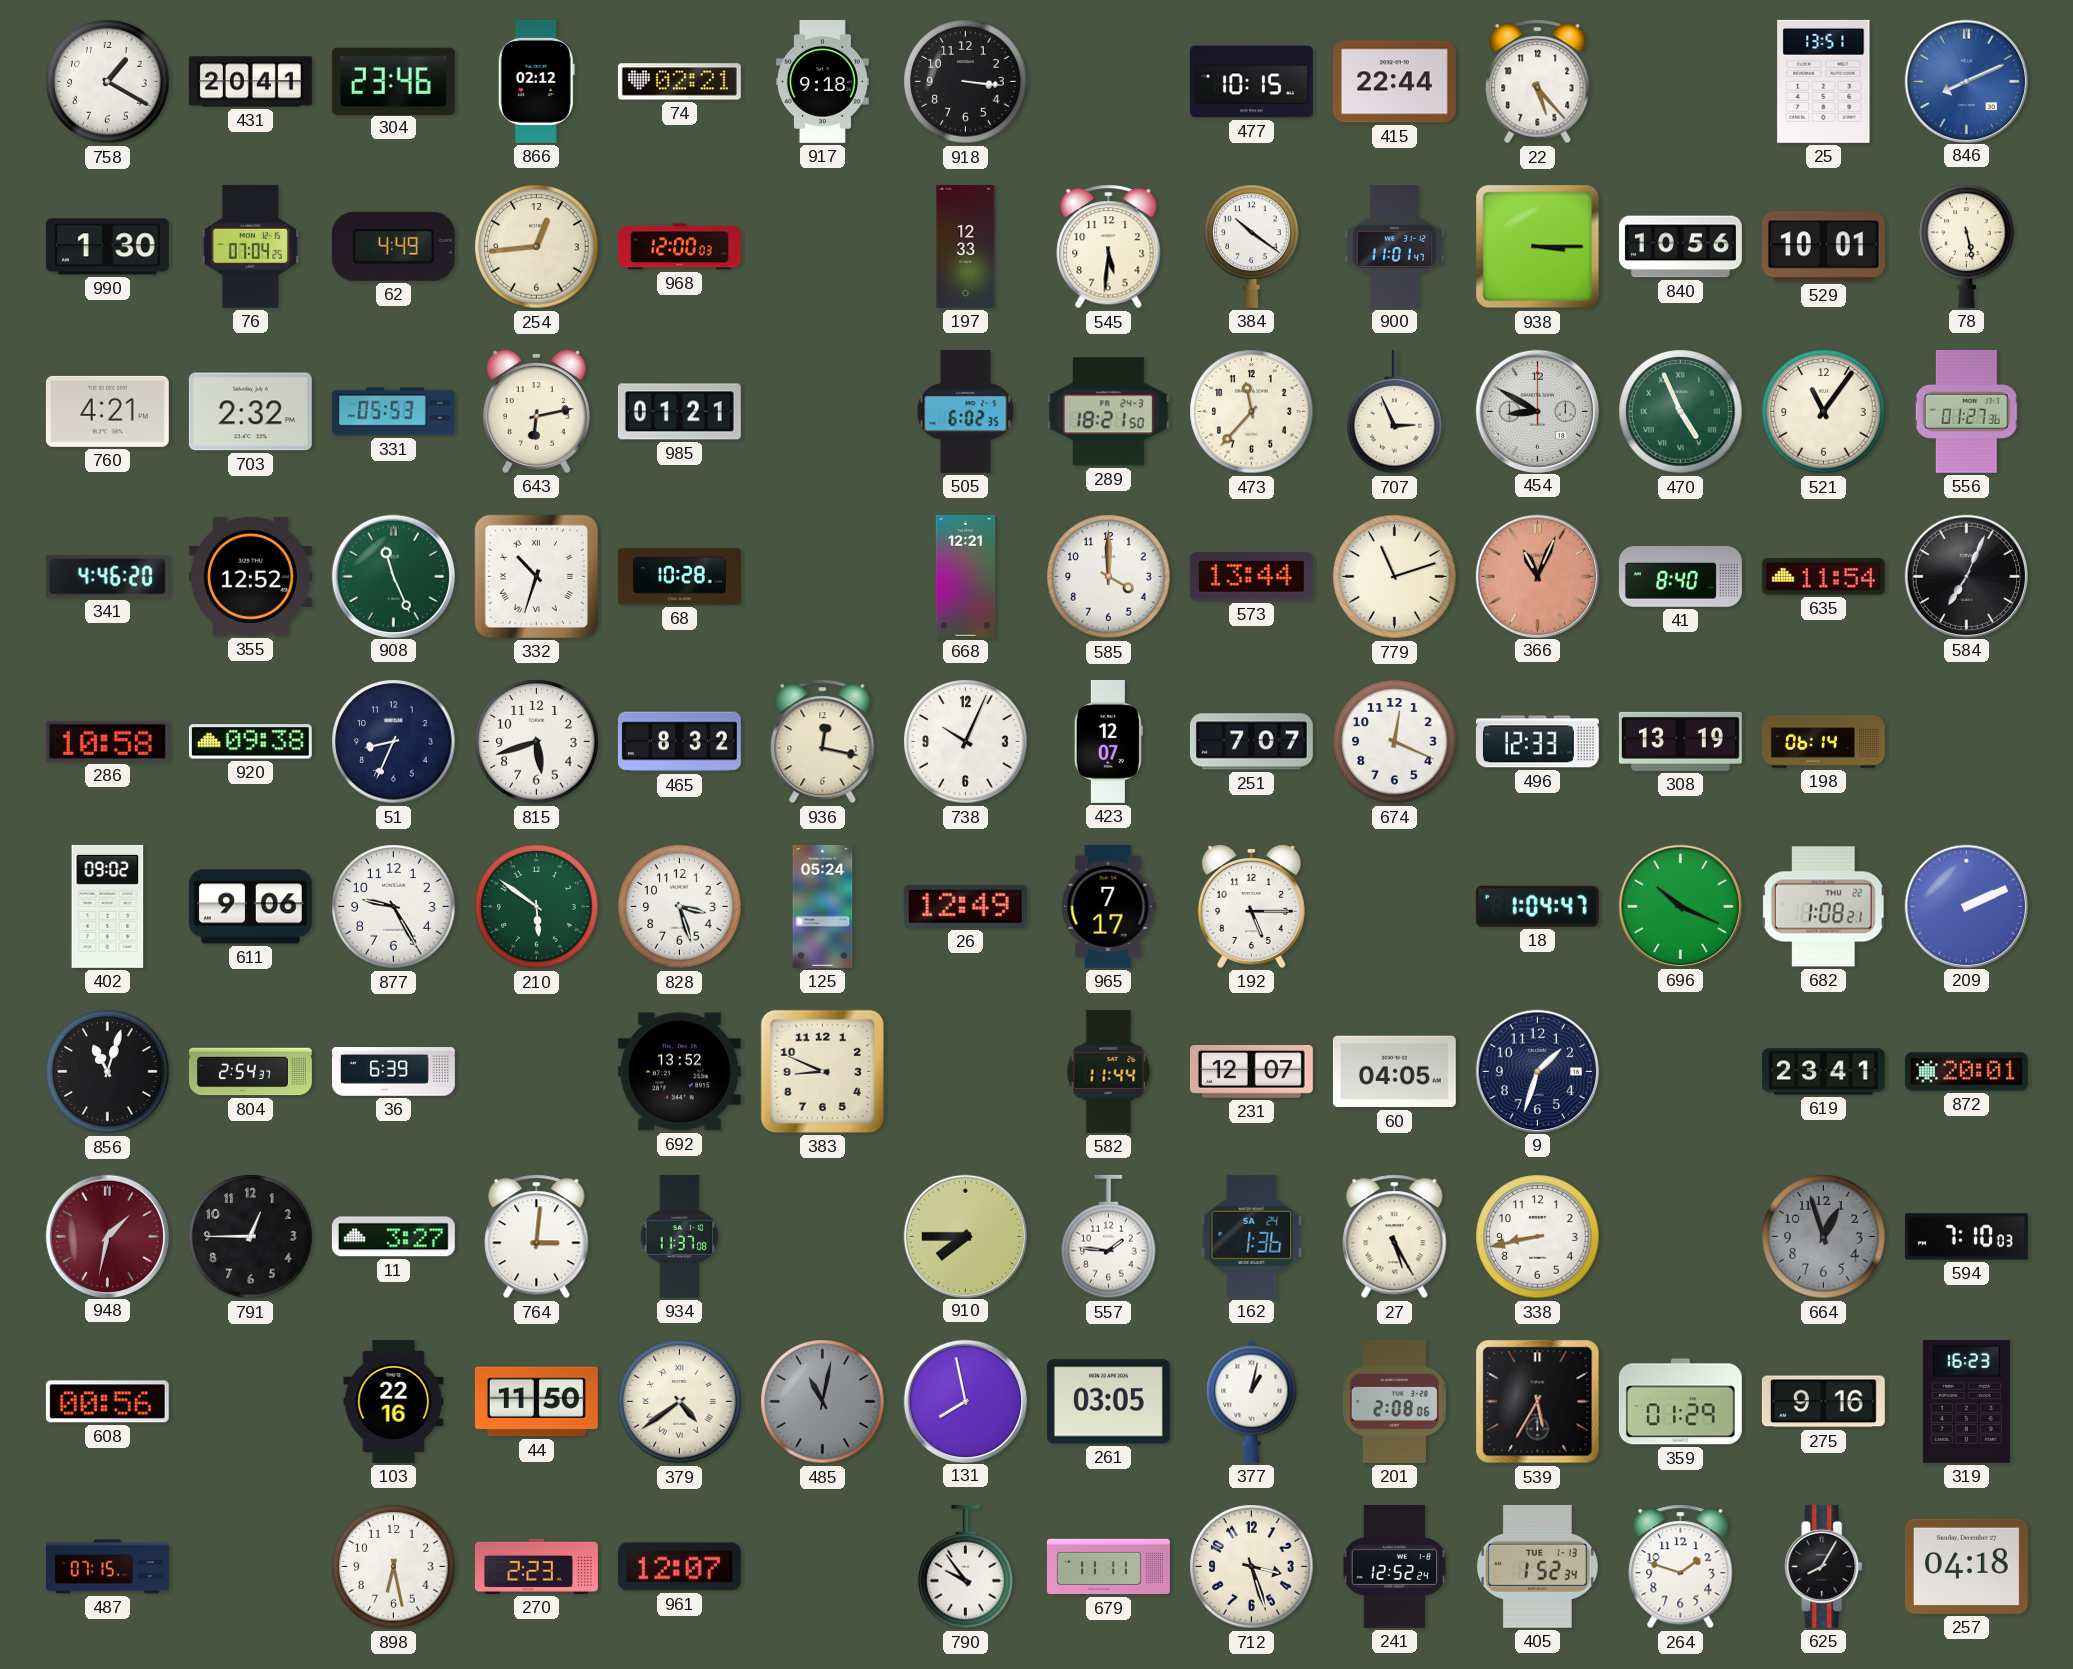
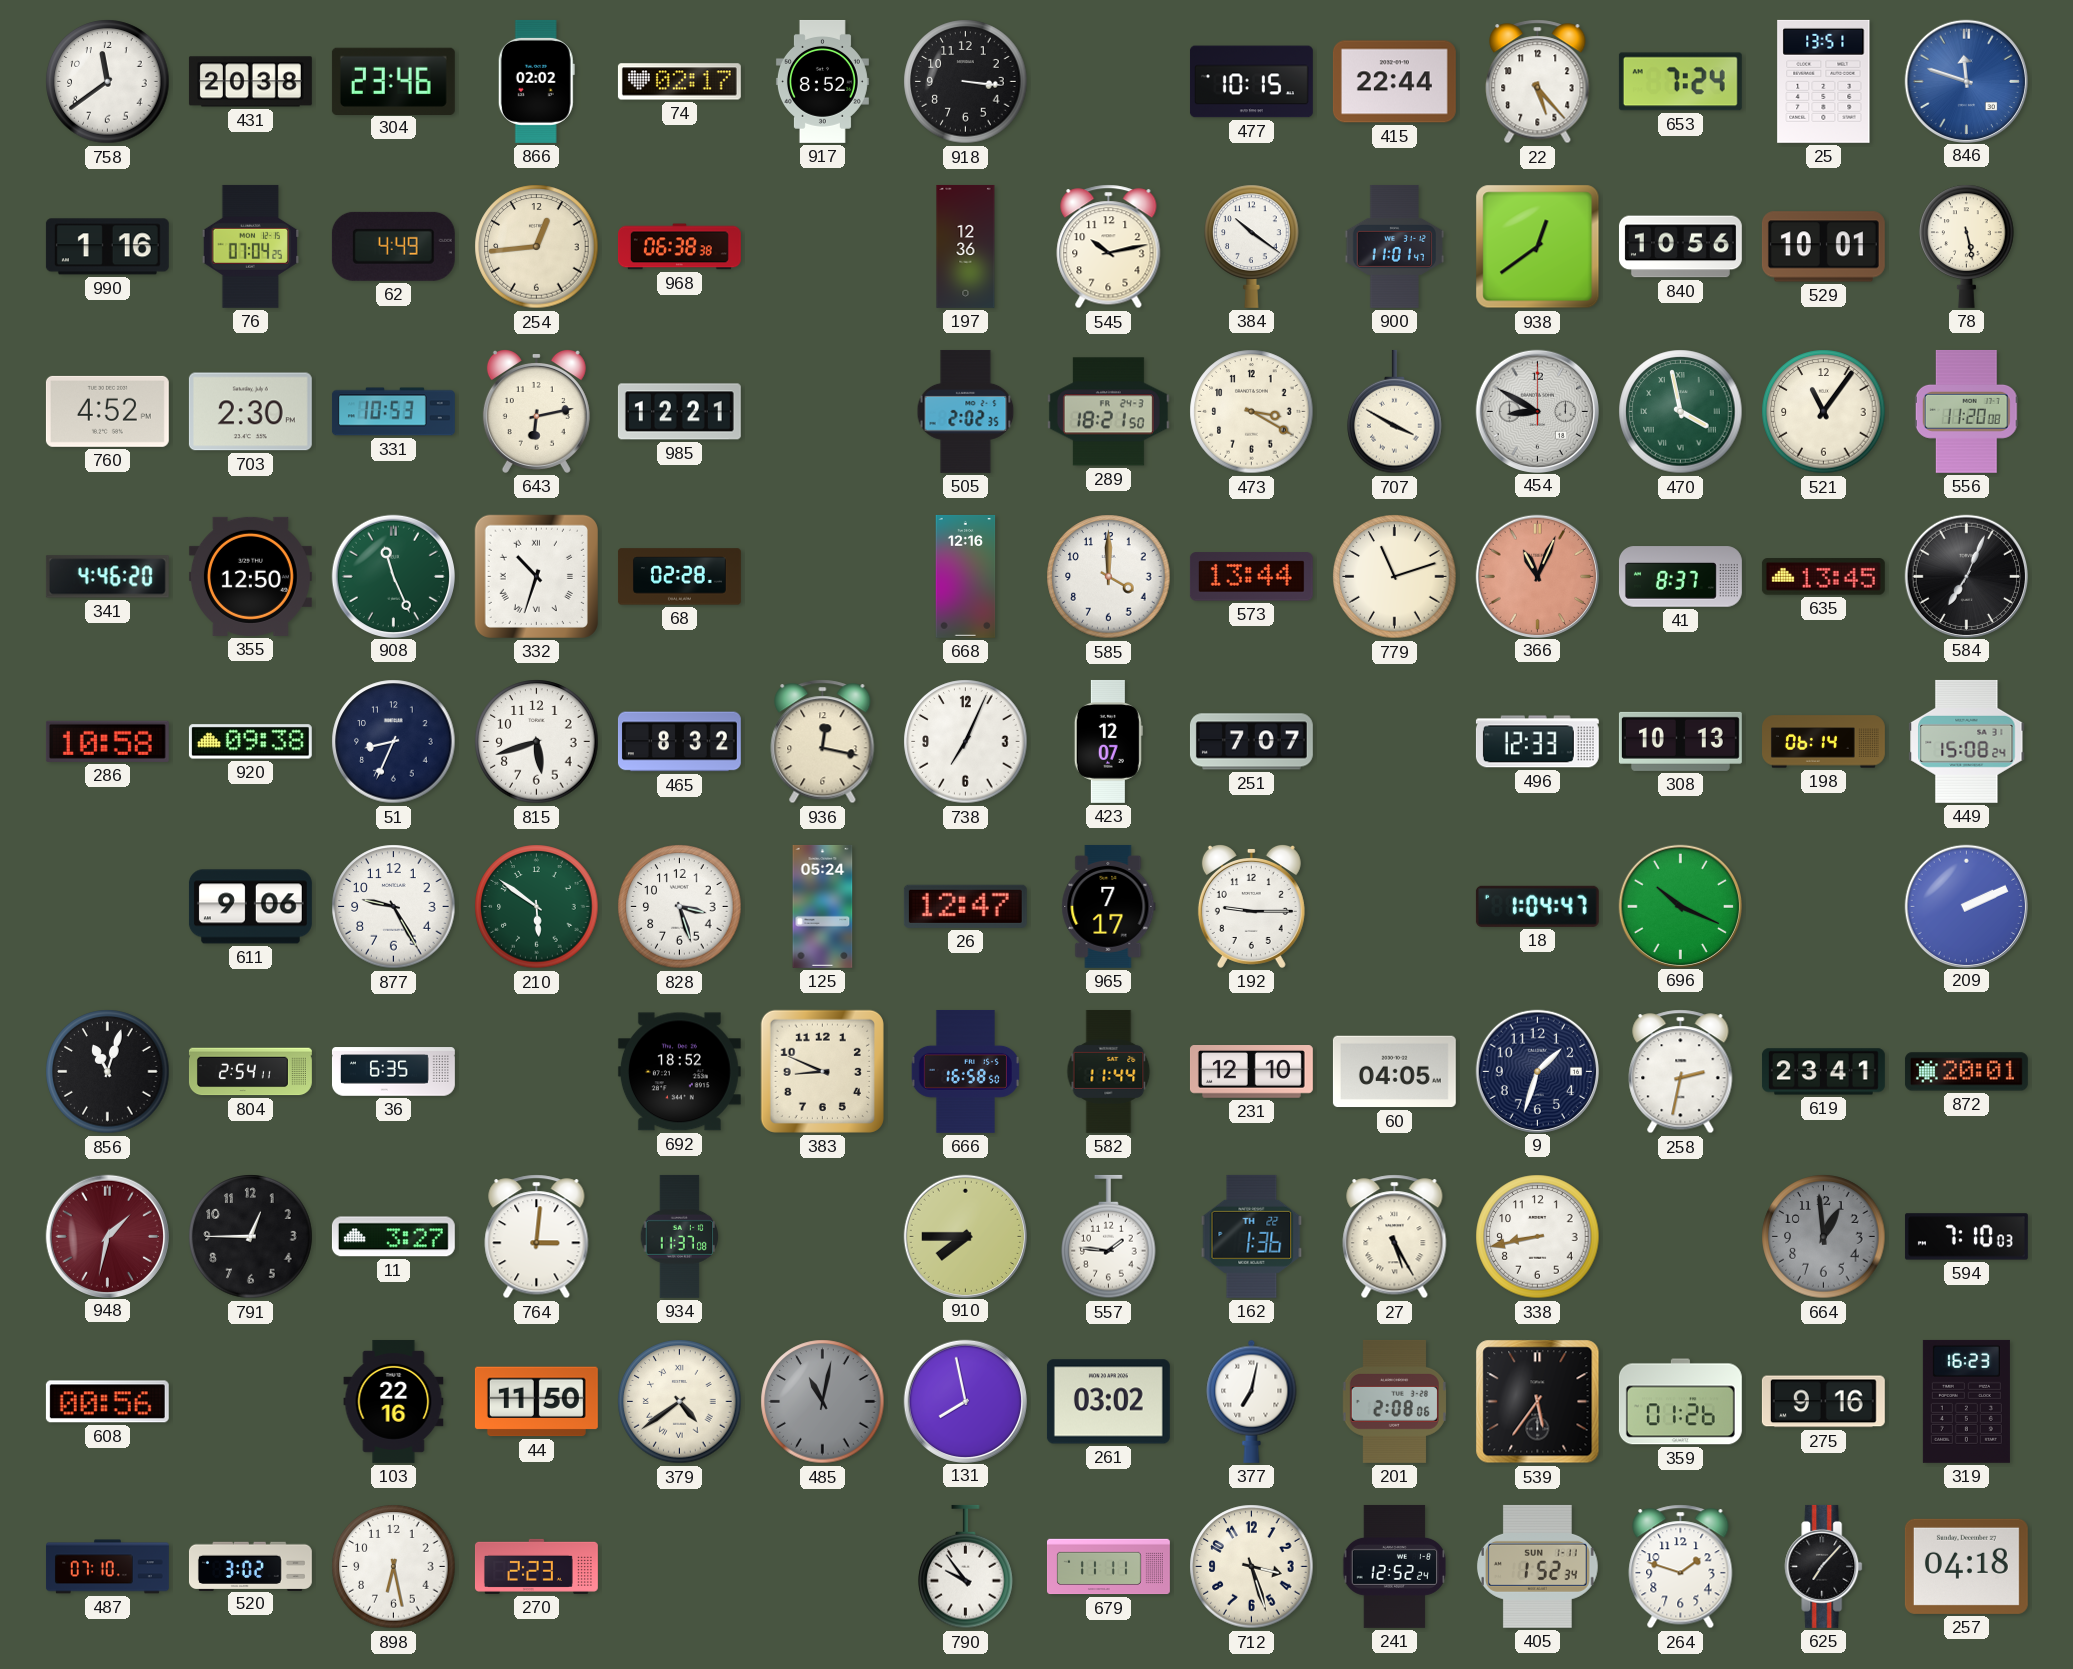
758: 1:20 -> 11:39 (108, 82)
431: 20:41 -> 20:38 (250, 82)
866: 02:12 -> 02:02 (536, 81)
74: 02:21 -> 02:17 (679, 82)
917: 9:18 -> 8:52 (822, 81)
653: none -> 7:24 (1680, 82)
846: 8:11 -> 11:48 (1966, 81)
990: 1:30 -> 1:16 (107, 247)
968: 12:00 -> 06:38 (679, 247)
197: 12:33 -> 12:36 (966, 246)
545: 5:31 -> 10:13 (1109, 247)
938: 3:15 -> 12:39 (1538, 247)
760: 4:21 -> 4:52 (107, 411)
703: 2:32 -> 2:30 (250, 412)
331: 05:53 -> 10:53 (393, 412)
985: 01:21 -> 12:21 (679, 412)
505: 6:02 -> 2:02 (966, 411)
473: 11:37 -> 3:20 (1252, 412)
707: 2:56 -> 3:50 (1395, 412)
470: 4:56 -> 3:58 (1681, 412)
556: 01:27 -> 11:20 (1966, 411)
355: 12:52 -> 12:50 (250, 576)
68: 10:28 -> 02:28 (679, 577)
668: 12:21 -> 12:16 (966, 576)
41: 8:40 -> 8:37 (1680, 577)
635: 11:54 -> 13:45 (1823, 577)
738: 10:04 -> 7:04 (966, 742)
674: 12:19 -> none (1395, 742)
308: 13:19 -> 10:13 (1680, 741)
449: none -> 15:08 (1967, 741)
402: 09:02 -> none (108, 906)
26: 12:49 -> 12:47 (965, 906)
192: 5:15 -> 9:15 (1251, 907)
682: 1:08 -> none (1824, 907)
804: 2:54:37 -> 2:54:11 (250, 1072)
36: 6:39 -> 6:35 (393, 1072)
692: 13:52 -> 18:52 (679, 1072)
666: none -> 16:58 (965, 1071)
231: 12:07 -> 12:10 (1251, 1072)
258: none -> 2:32 (1681, 1072)
162 date: SA 24 -> TH 22 (1252, 1236)
664: 12:57 -> 12:59 (1824, 1237)
261: 03:05 -> 03:02 (1108, 1402)
377: 1:02 -> 7:02 (1252, 1401)
539: 5:35 -> 5:36 (1538, 1402)
359: 01:29 -> 01:26 (1680, 1402)
487: 07:15 -> 07:10 (107, 1567)
520: none -> 3:02 (250, 1566)
961: 12:07 -> none (679, 1567)
405 date: TUE 1-13 -> SUN 1-11 (1537, 1566)
625: 8:05 -> 7:07 (1824, 1566)
